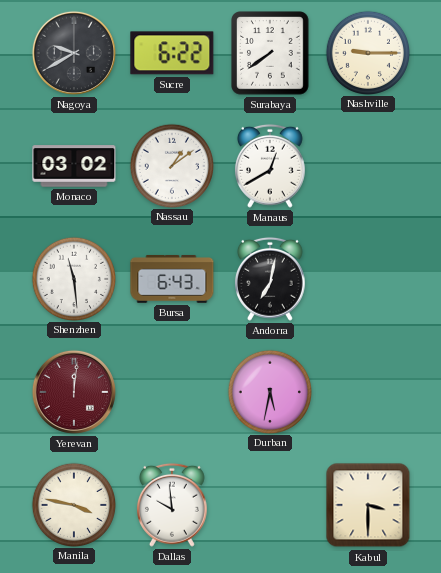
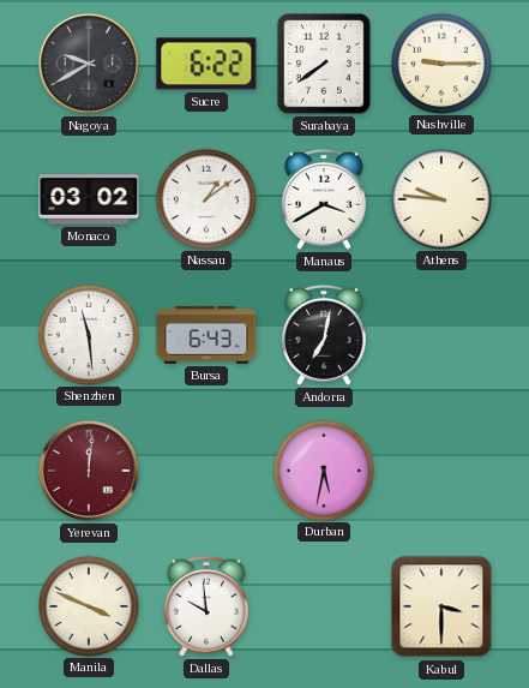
Manaus: 12:40 -> 3:40 (324, 199)
Athens: none -> 9:46 (440, 198)
Manila: 3:47 -> 3:49 (88, 605)
